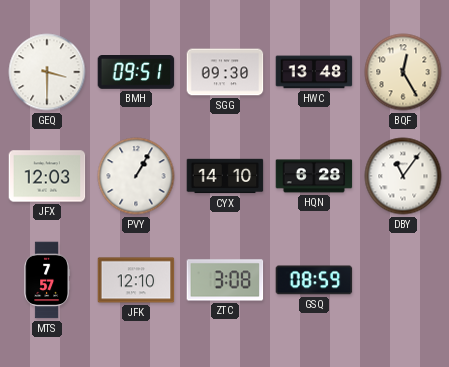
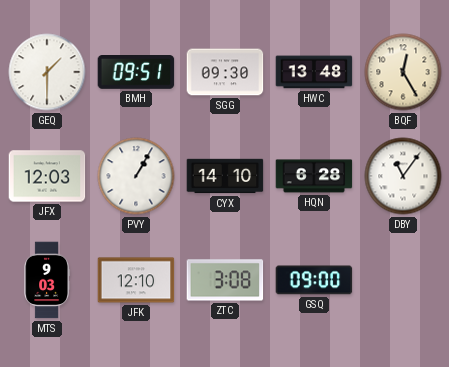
GEQ: 3:30 -> 1:30 (47, 72)
MTS: 7:57 -> 9:03 (47, 280)
GSQ: 08:59 -> 09:00 (314, 280)
